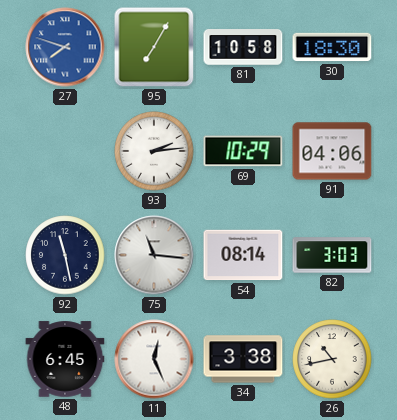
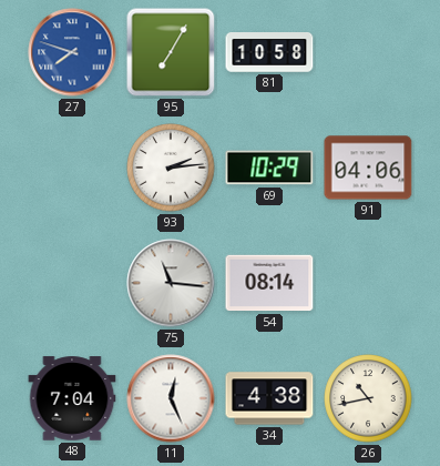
30: 18:30 -> none (332, 47)
92: 11:28 -> none (65, 255)
82: 3:03 -> none (332, 255)
48: 6:45 -> 7:04 (72, 398)
34: 3:38 -> 4:38 (269, 398)
